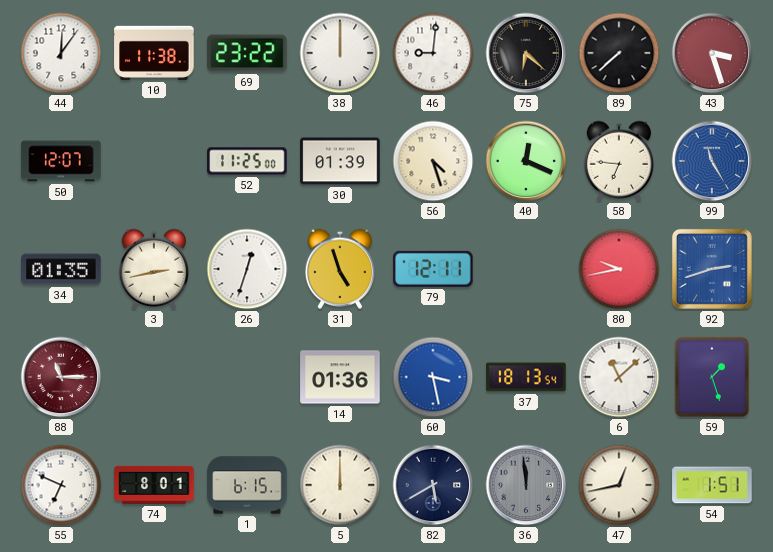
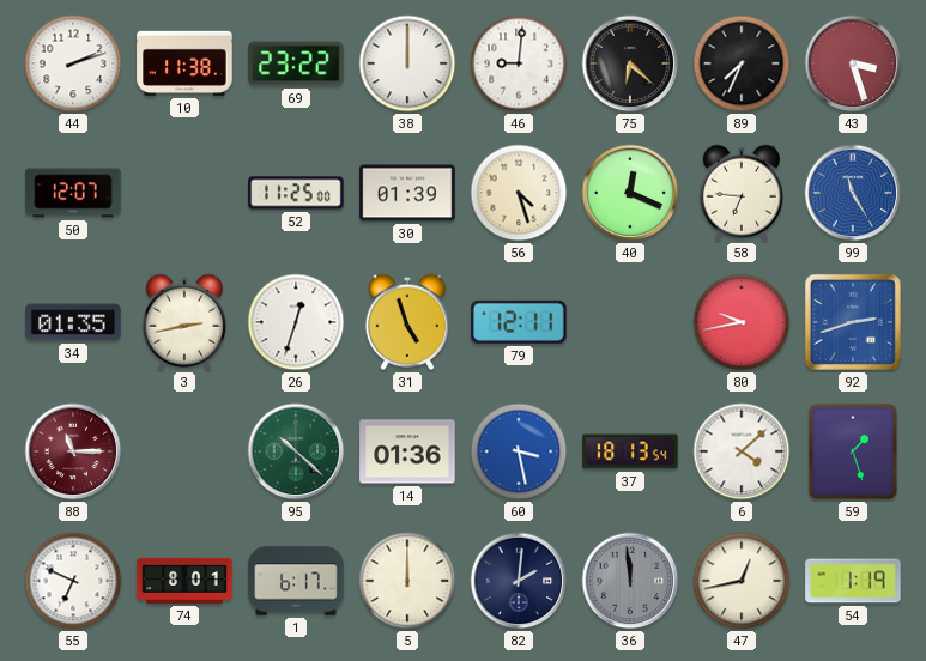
44: 12:06 -> 2:12 (73, 63)
89: 7:38 -> 7:34 (742, 63)
95: none -> 10:22 (296, 451)
6: 11:08 -> 4:08 (742, 451)
1: 6:15 -> 6:17 (296, 581)
82: 5:40 -> 2:01 (519, 581)
54: 1:51 -> 1:19 (853, 581)
